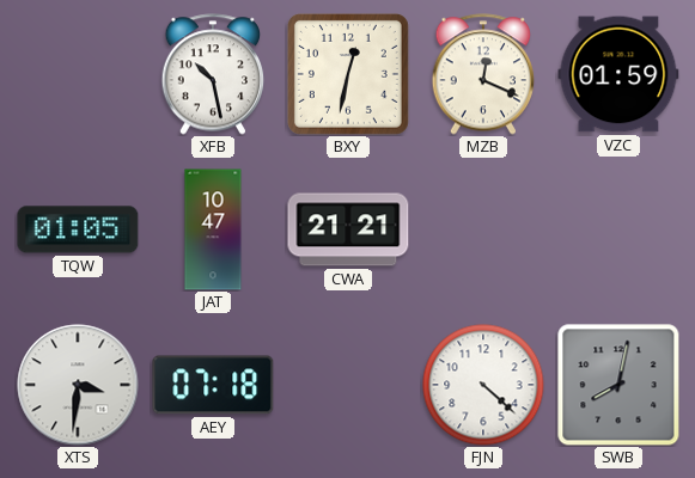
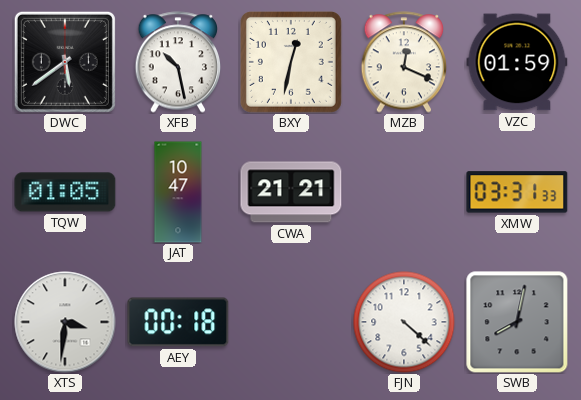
DWC: none -> 5:39 (65, 62)
XMW: none -> 03:31 (517, 192)
AEY: 07:18 -> 00:18 (178, 322)
